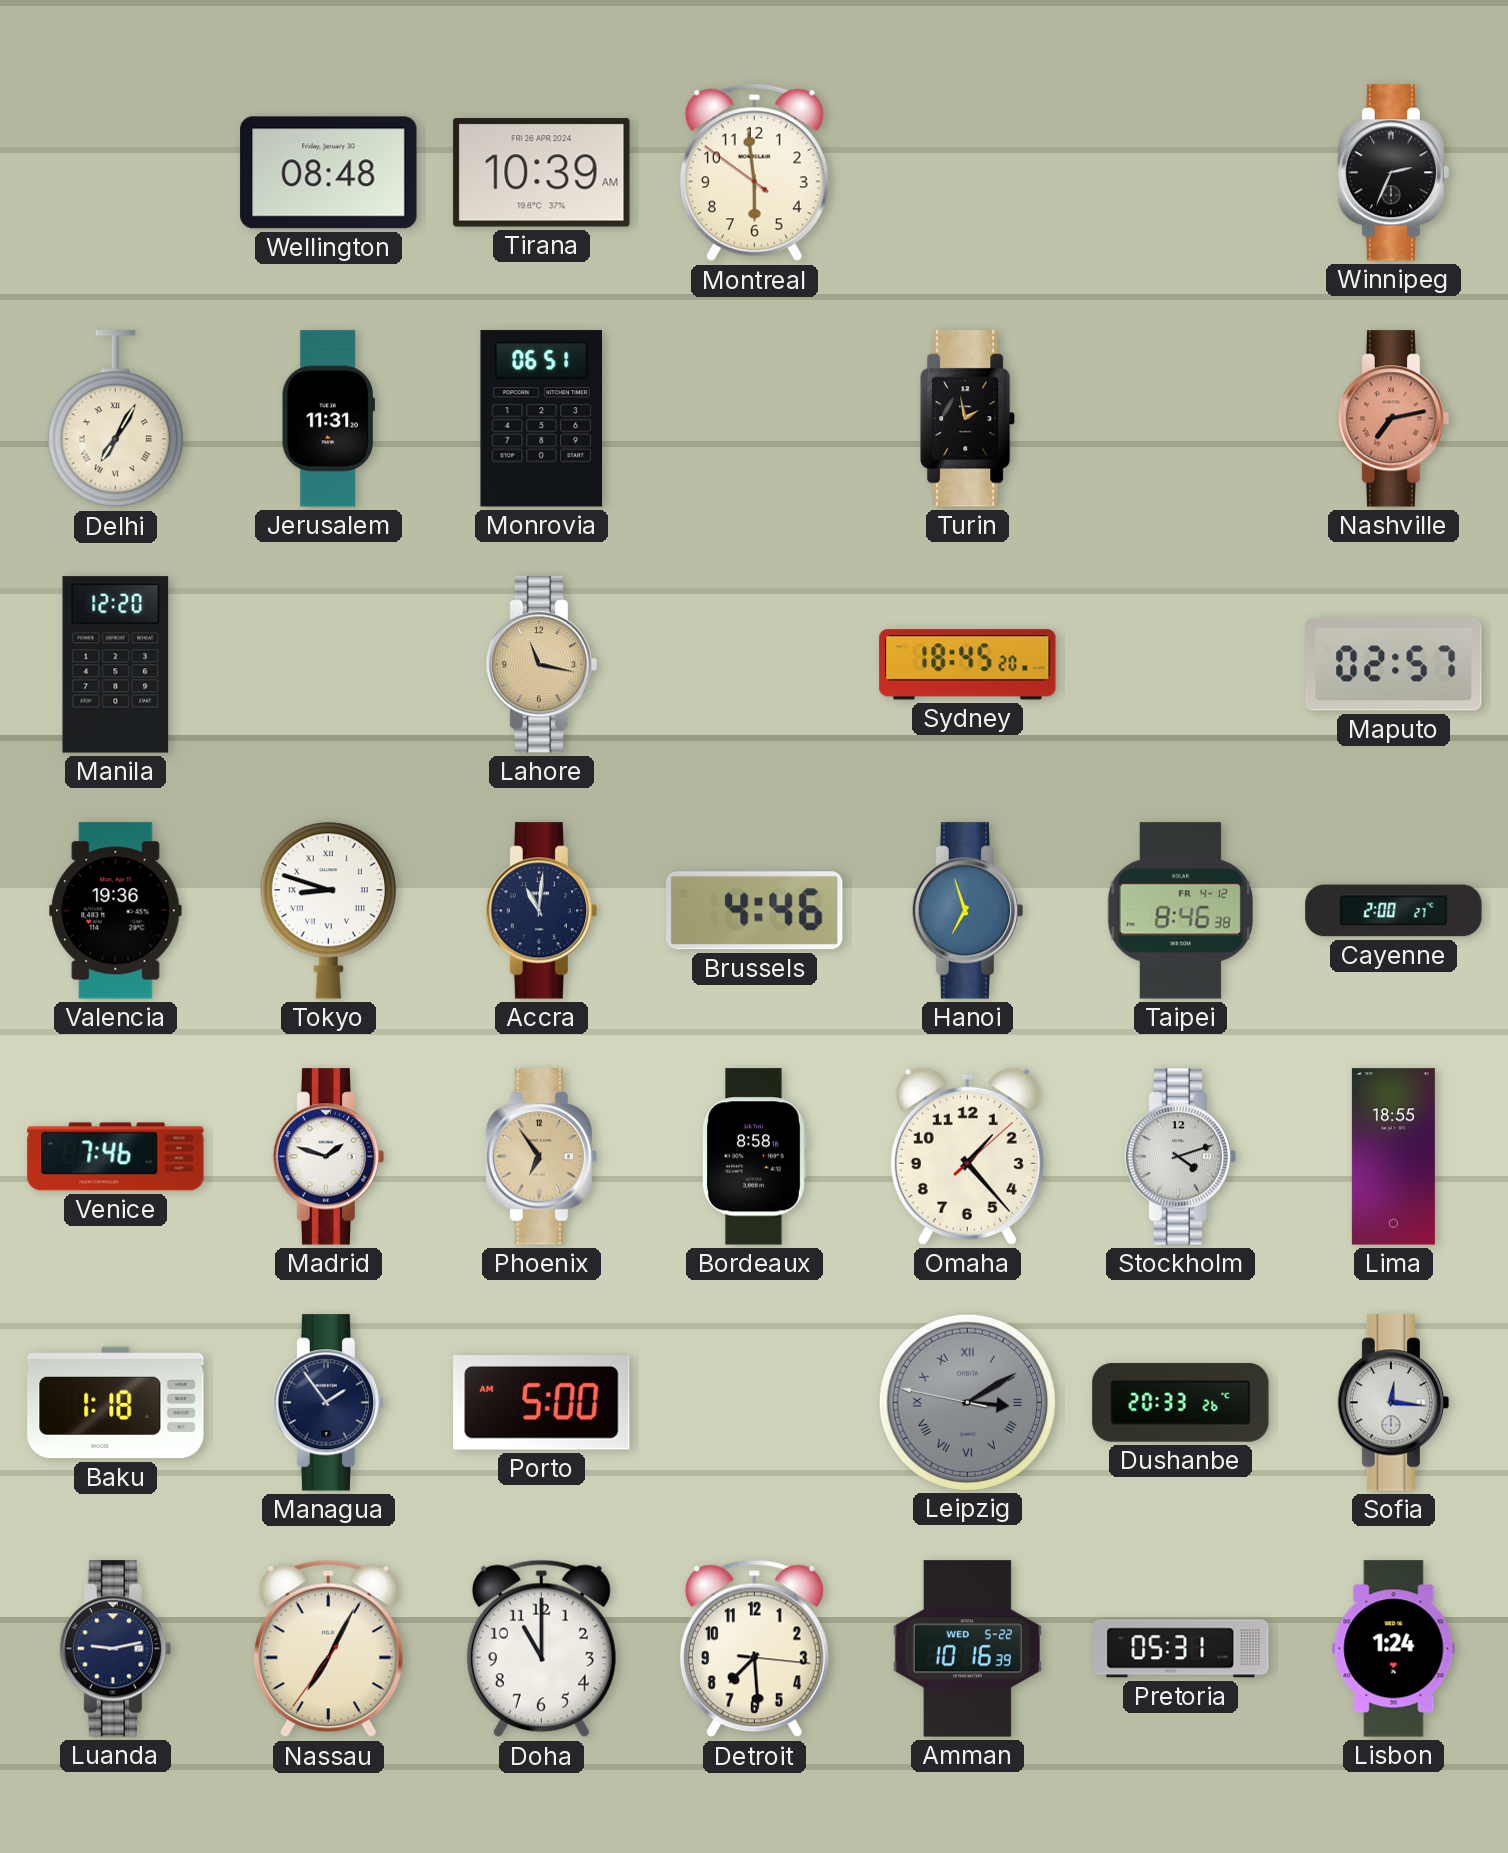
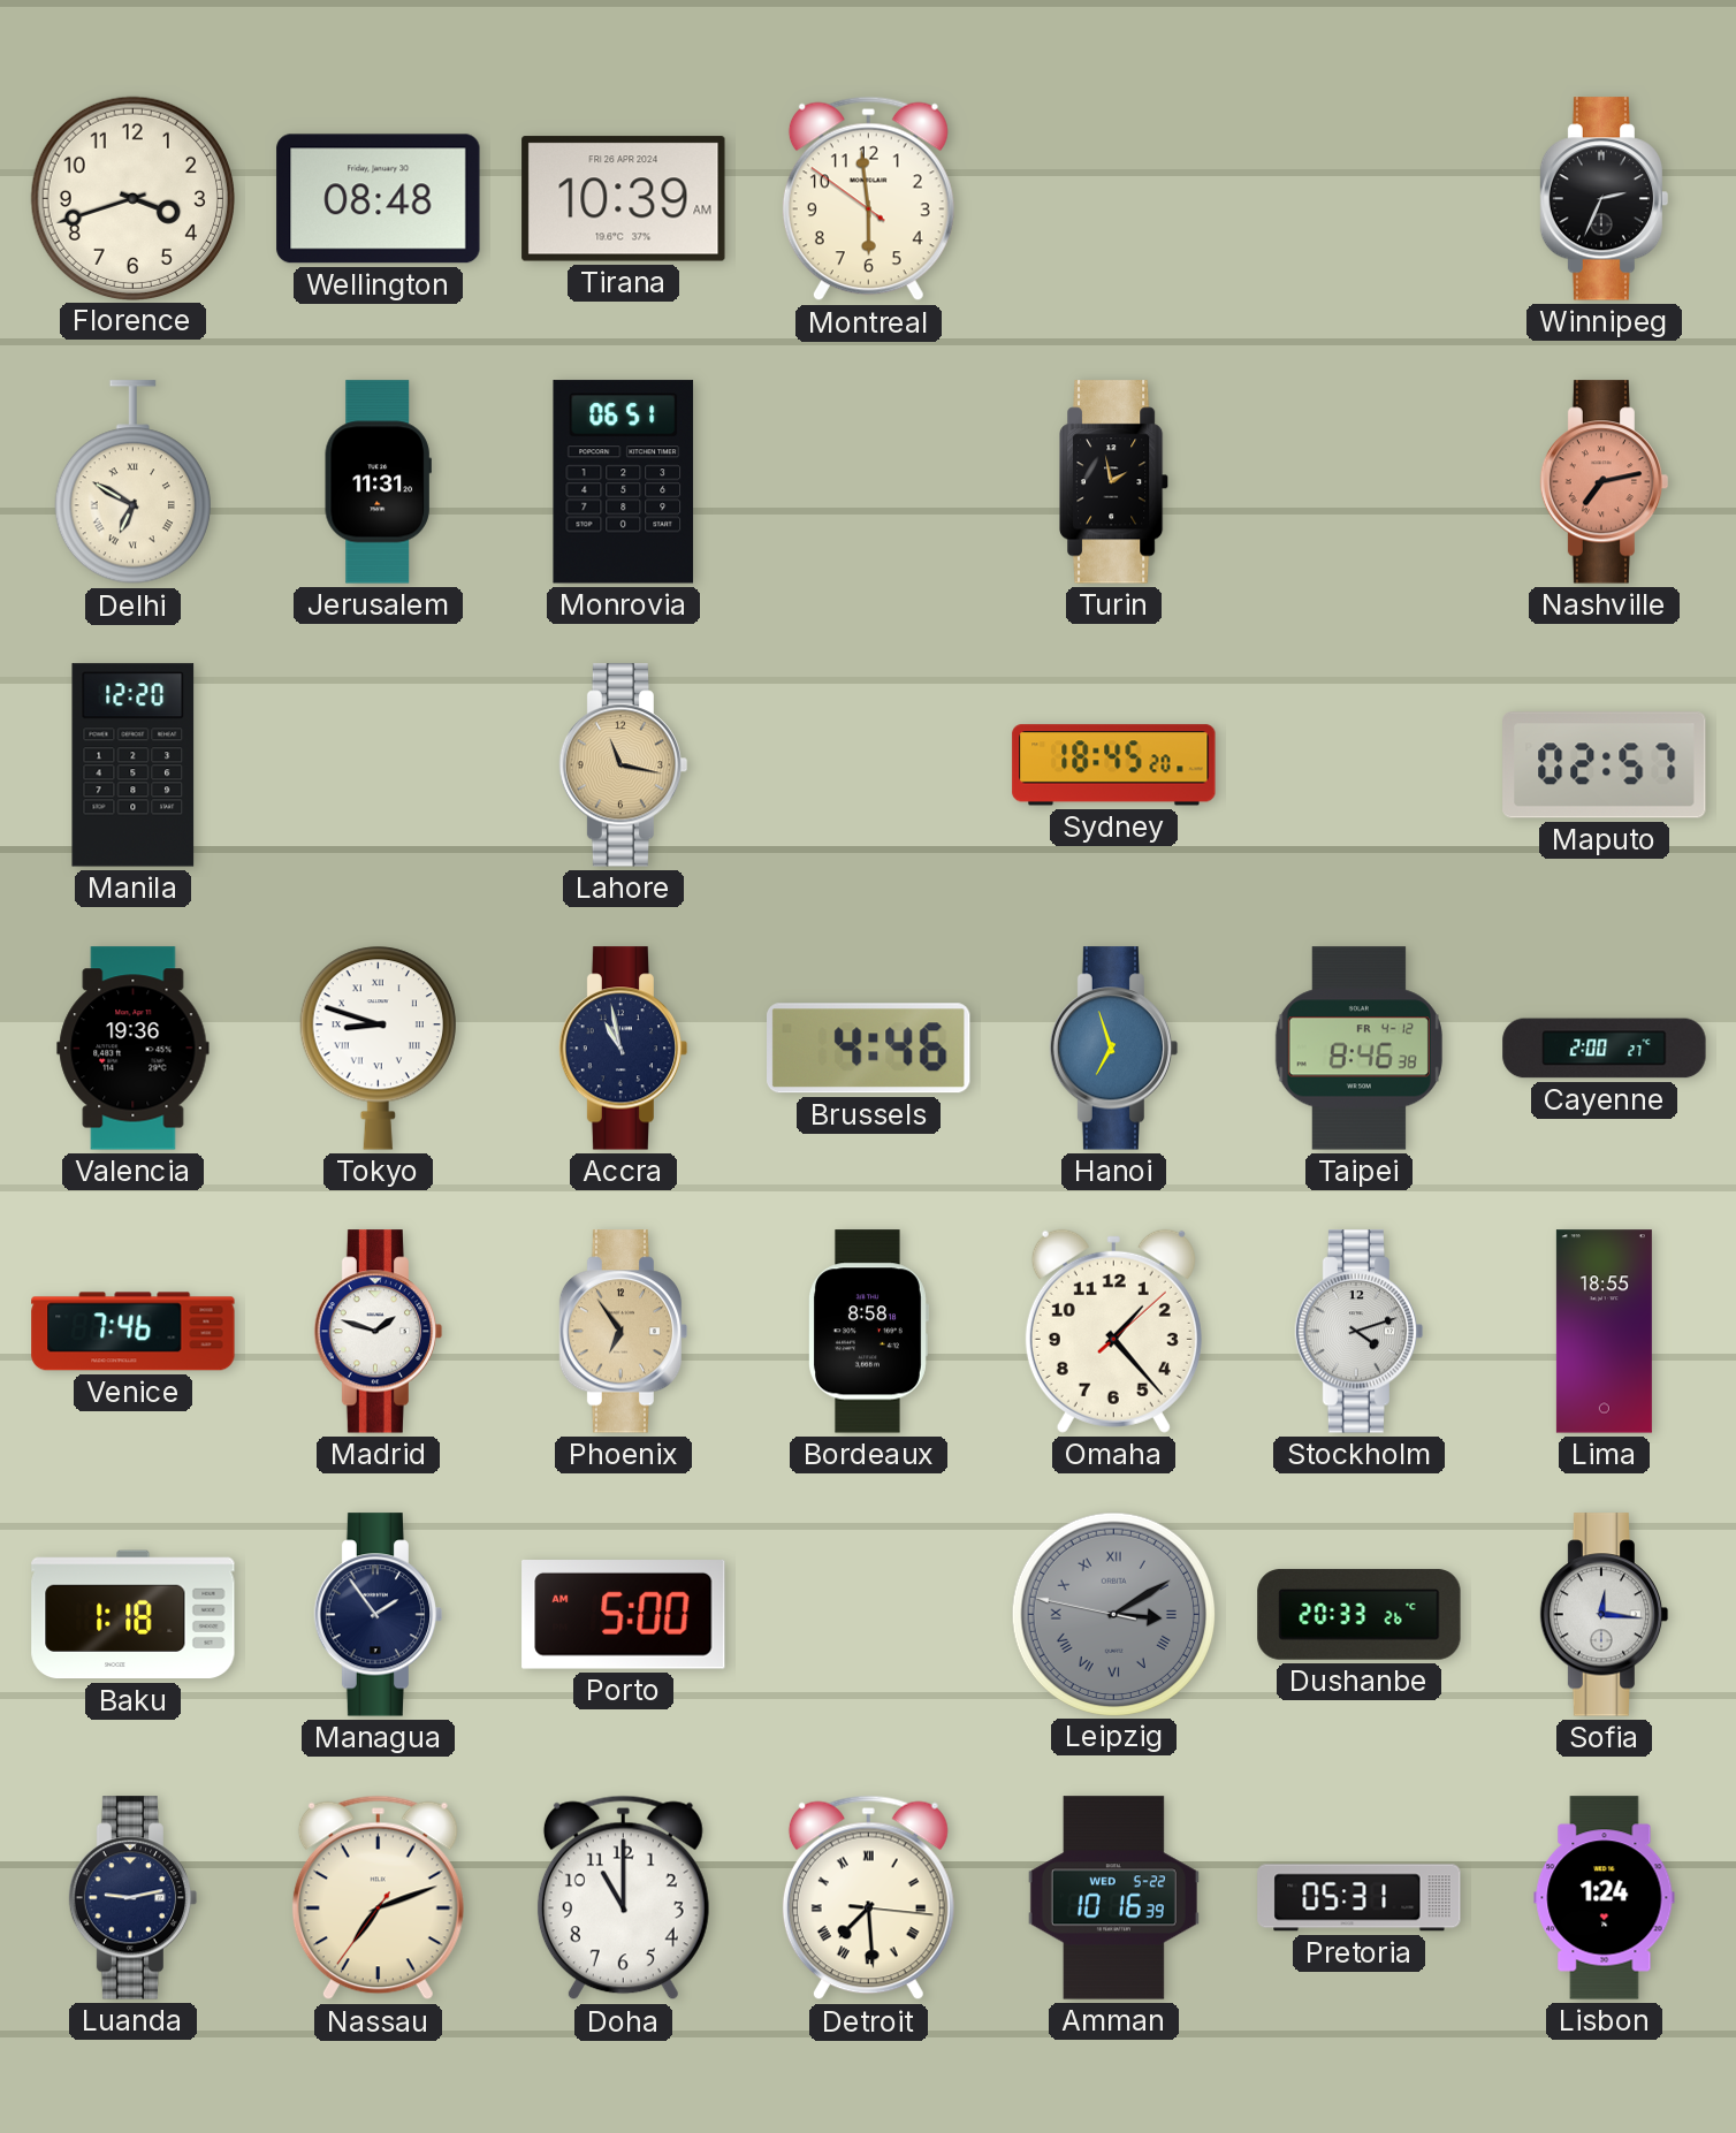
Florence: none -> 3:42 (132, 198)
Delhi: 7:05 -> 6:50 (132, 482)
Accra: 11:01 -> 10:58 (624, 1049)
Nassau: 7:04 -> 7:11 (378, 1898)
Detroit numerals: Arabic -> Roman (868, 1898)
